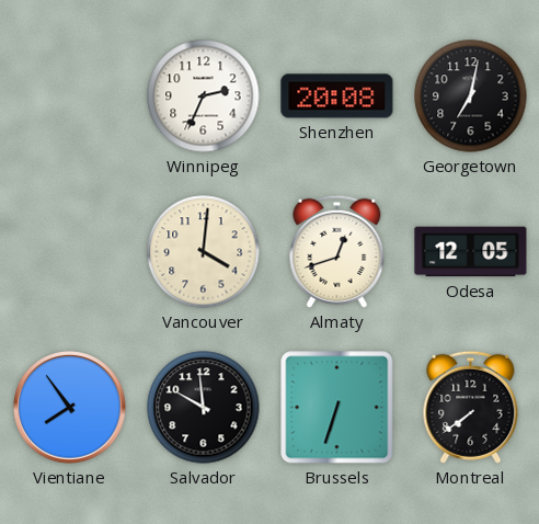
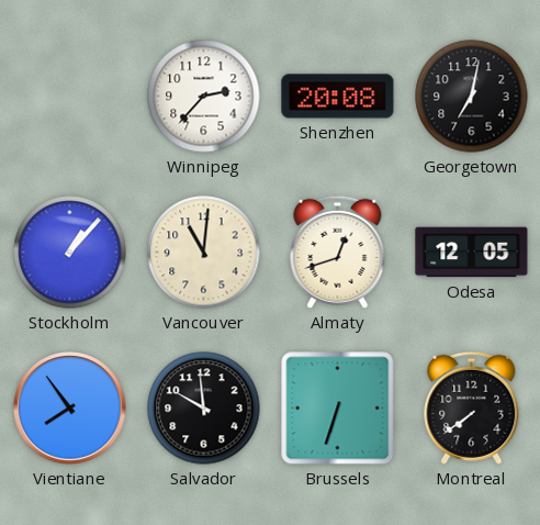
Winnipeg: 2:34 -> 2:37 (204, 97)
Stockholm: none -> 1:07 (70, 253)
Vancouver: 4:01 -> 11:01 (204, 253)
